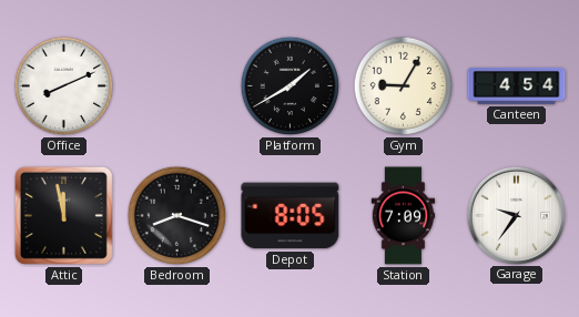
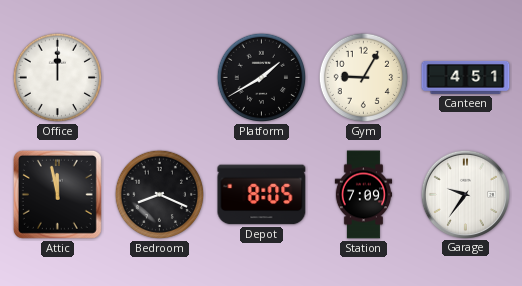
Office: 8:11 -> 12:00 (58, 78)
Canteen: 4:54 -> 4:51 (466, 77)
Bedroom: 8:18 -> 8:19 (160, 195)
